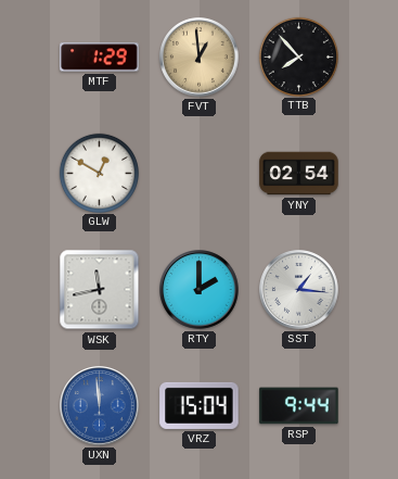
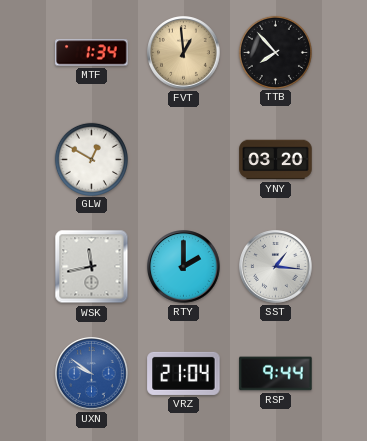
MTF: 1:29 -> 1:34 (92, 53)
YNY: 02:54 -> 03:20 (276, 160)
UXN: 11:59 -> 9:51 (92, 374)
VRZ: 15:04 -> 21:04 (184, 373)
